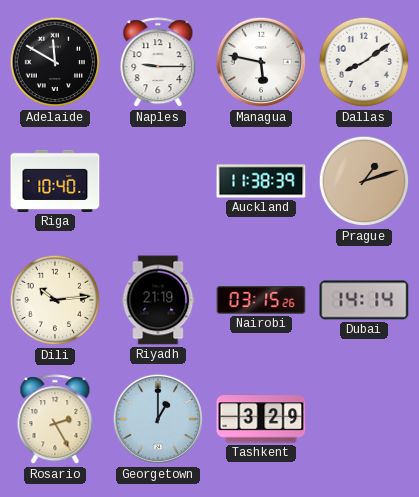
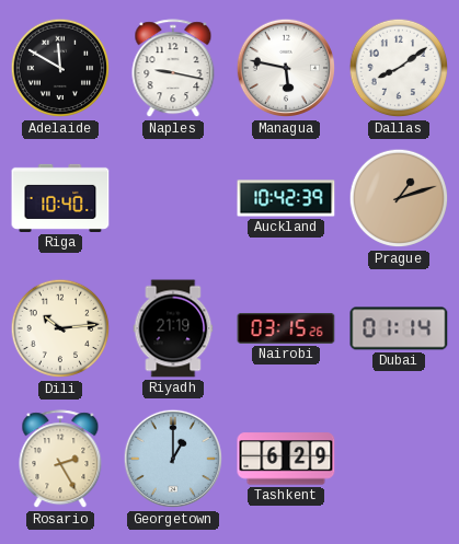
Naples: 9:15 -> 9:17 (173, 69)
Auckland: 11:38 -> 10:42 (286, 198)
Dubai: 14:14 -> 01:14 (399, 328)
Tashkent: 3:29 -> 6:29 (286, 459)
